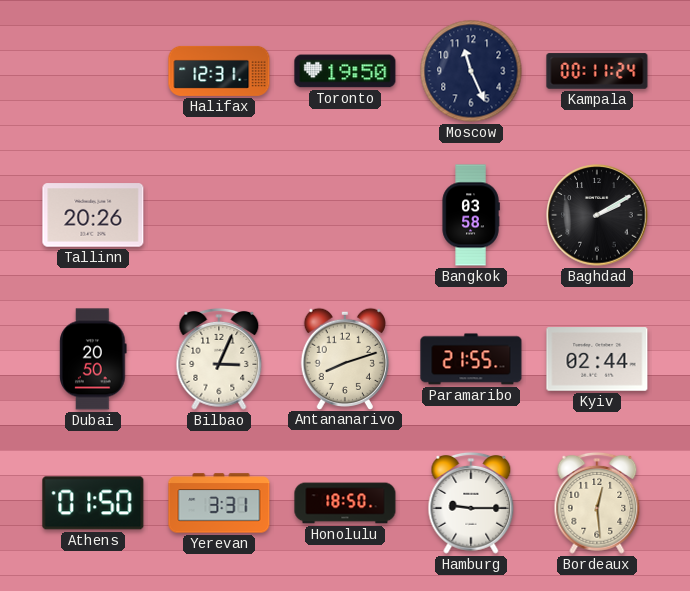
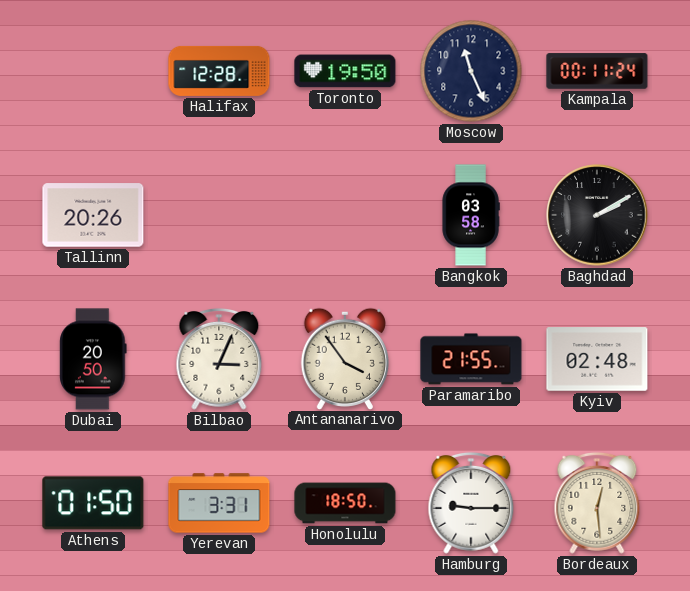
Halifax: 12:31 -> 12:28 (219, 71)
Antananarivo: 8:12 -> 3:54 (345, 358)
Kyiv: 02:44 -> 02:48 (597, 359)
